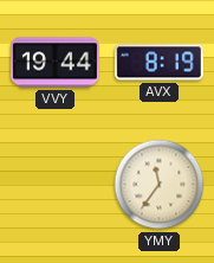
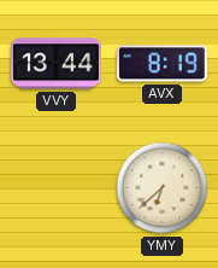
VVY: 19:44 -> 13:44 (55, 64)
YMY: 11:36 -> 6:38 (163, 188)
